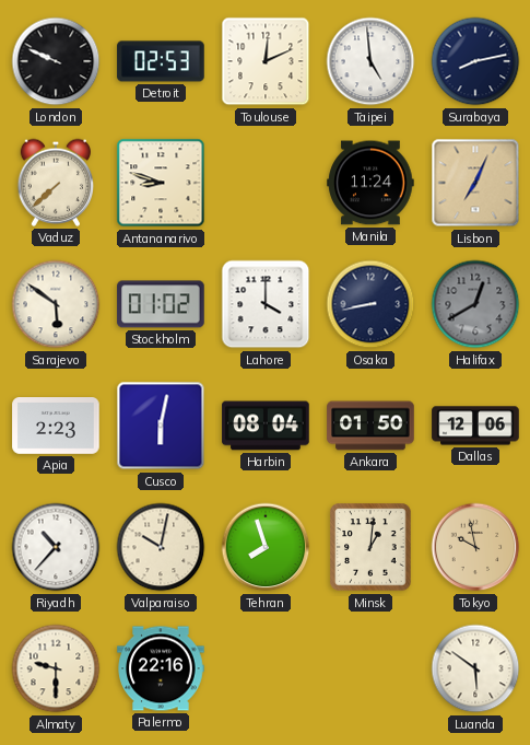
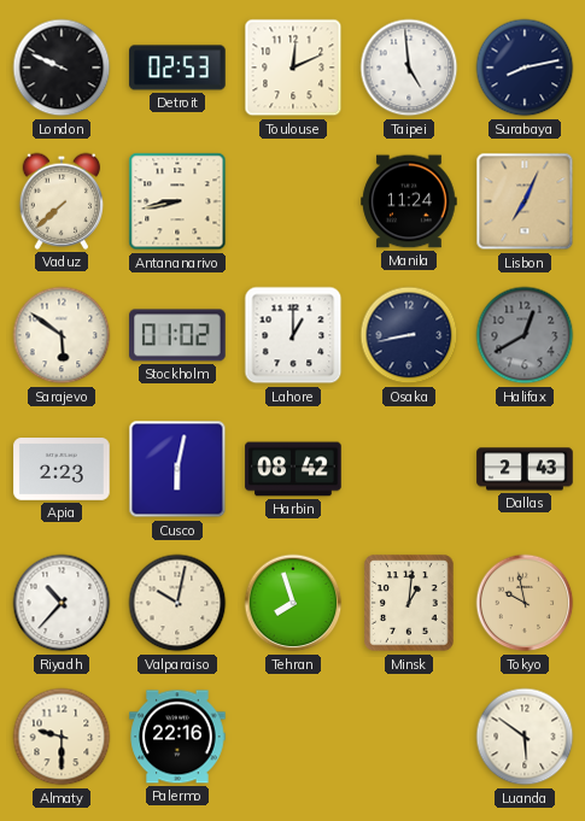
Antananarivo: 8:48 -> 8:43 (177, 201)
Lahore: 4:00 -> 1:00 (293, 335)
Harbin: 08:04 -> 08:42 (293, 469)
Ankara: 01:50 -> none (370, 426)
Dallas: 12:06 -> 2:43 (525, 469)
